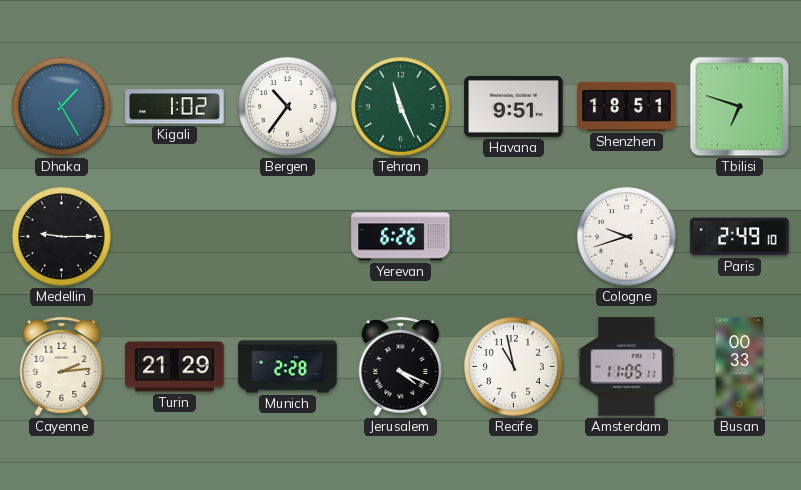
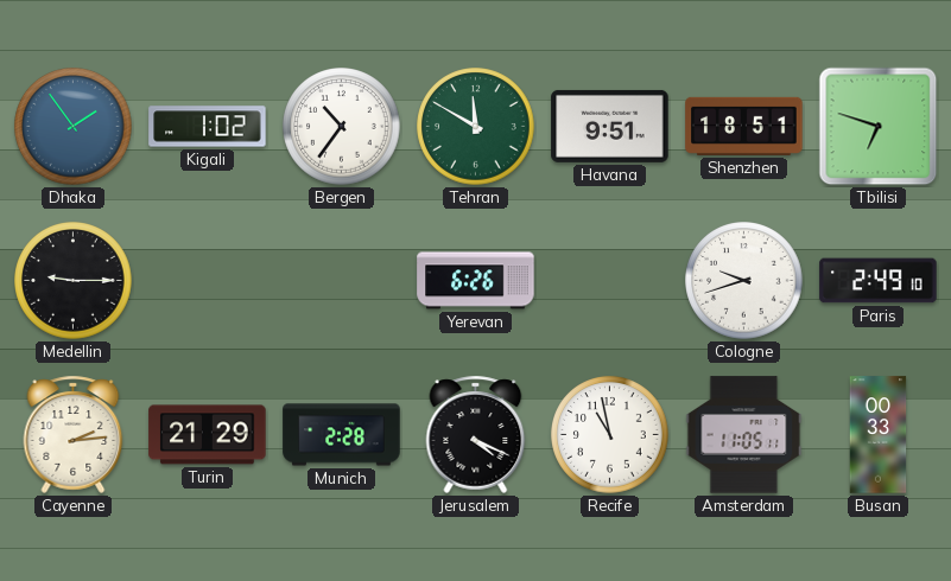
Dhaka: 1:25 -> 1:54 (74, 127)
Tehran: 11:26 -> 11:50 (476, 127)
